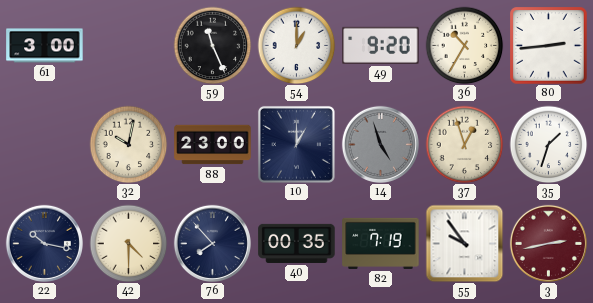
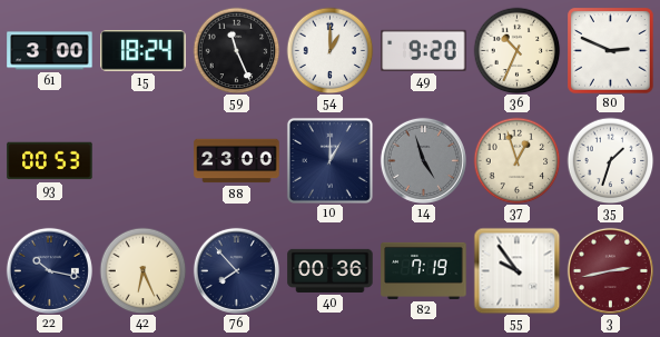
15: none -> 18:24 (144, 51)
36: 10:35 -> 10:34 (516, 50)
80: 2:44 -> 2:49 (611, 51)
93: none -> 00:53 (50, 161)
32: 10:02 -> none (128, 144)
42: 4:30 -> 6:26 (142, 270)
40: 00:35 -> 00:36 (331, 270)
